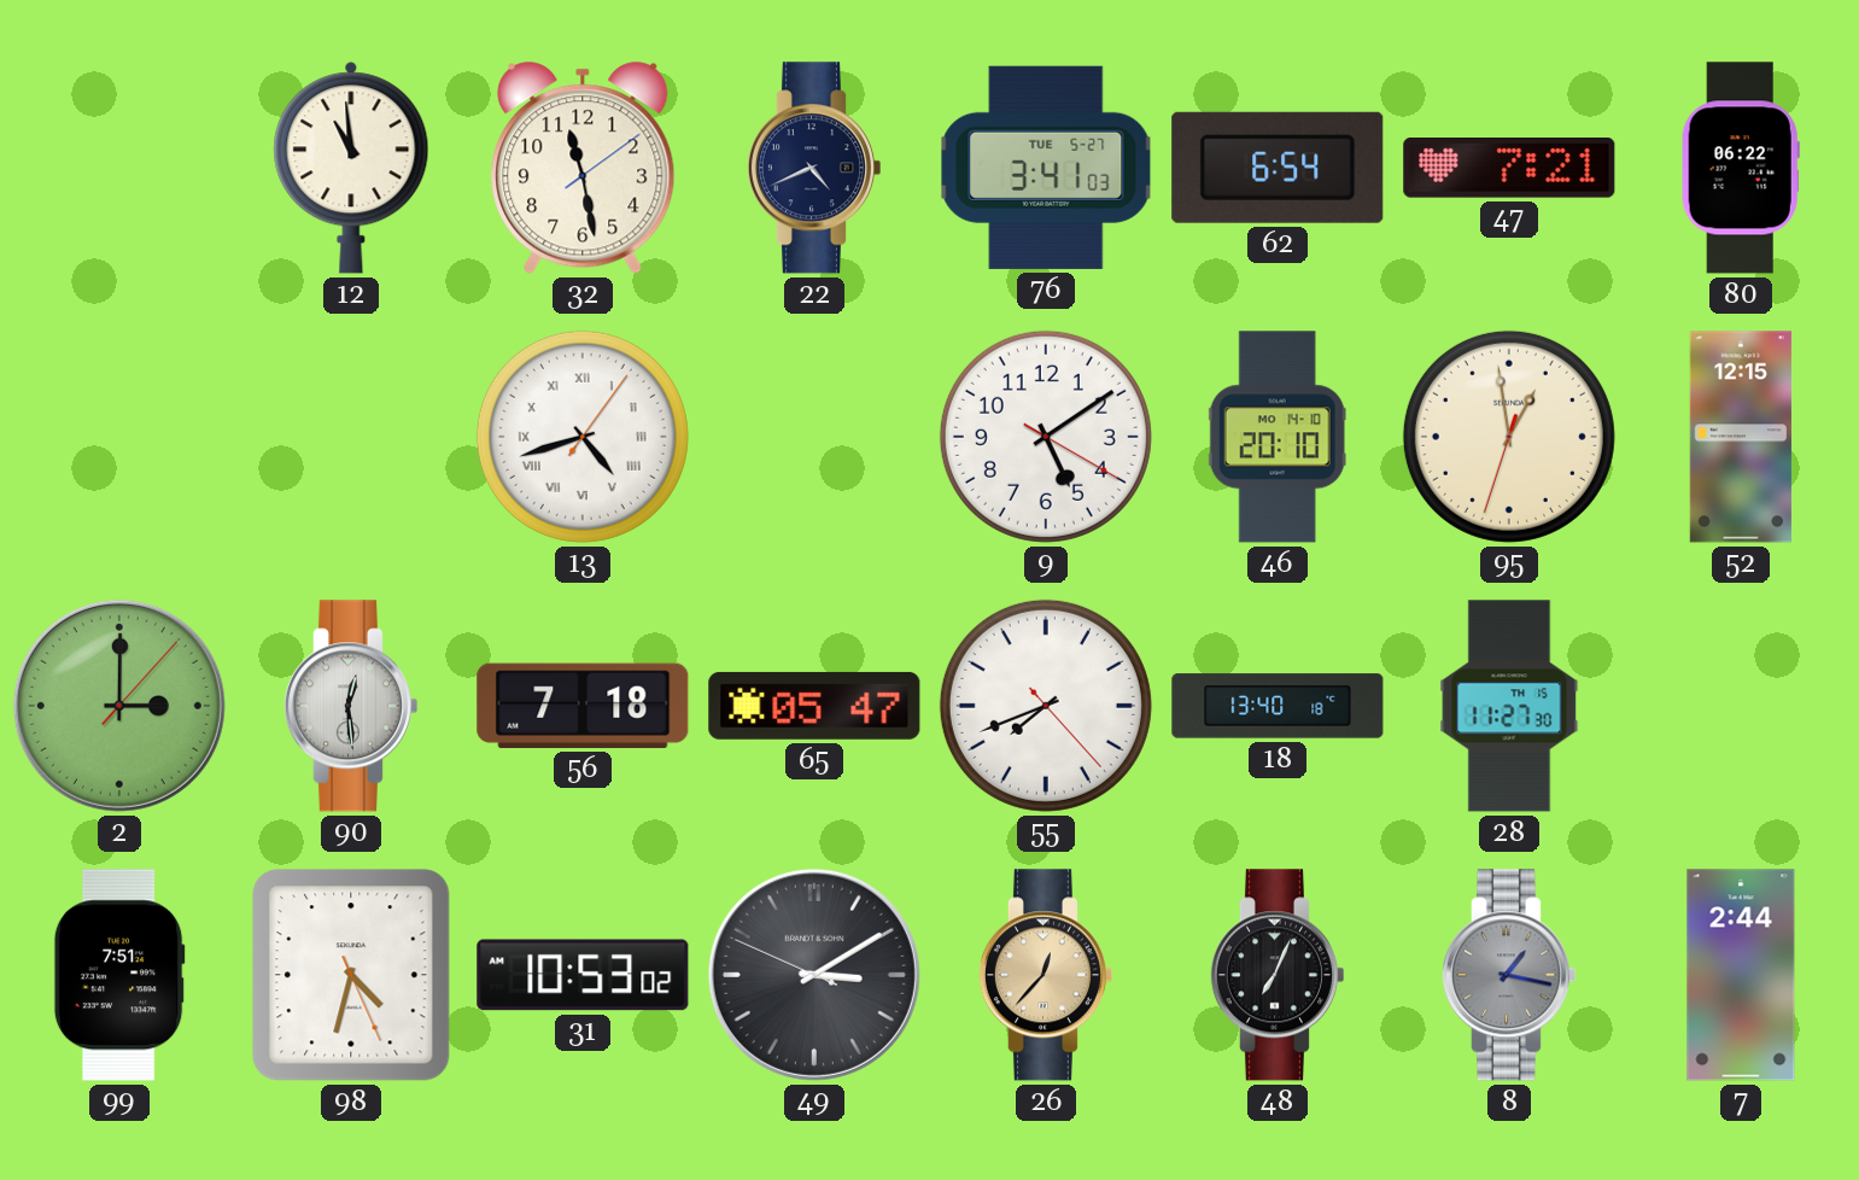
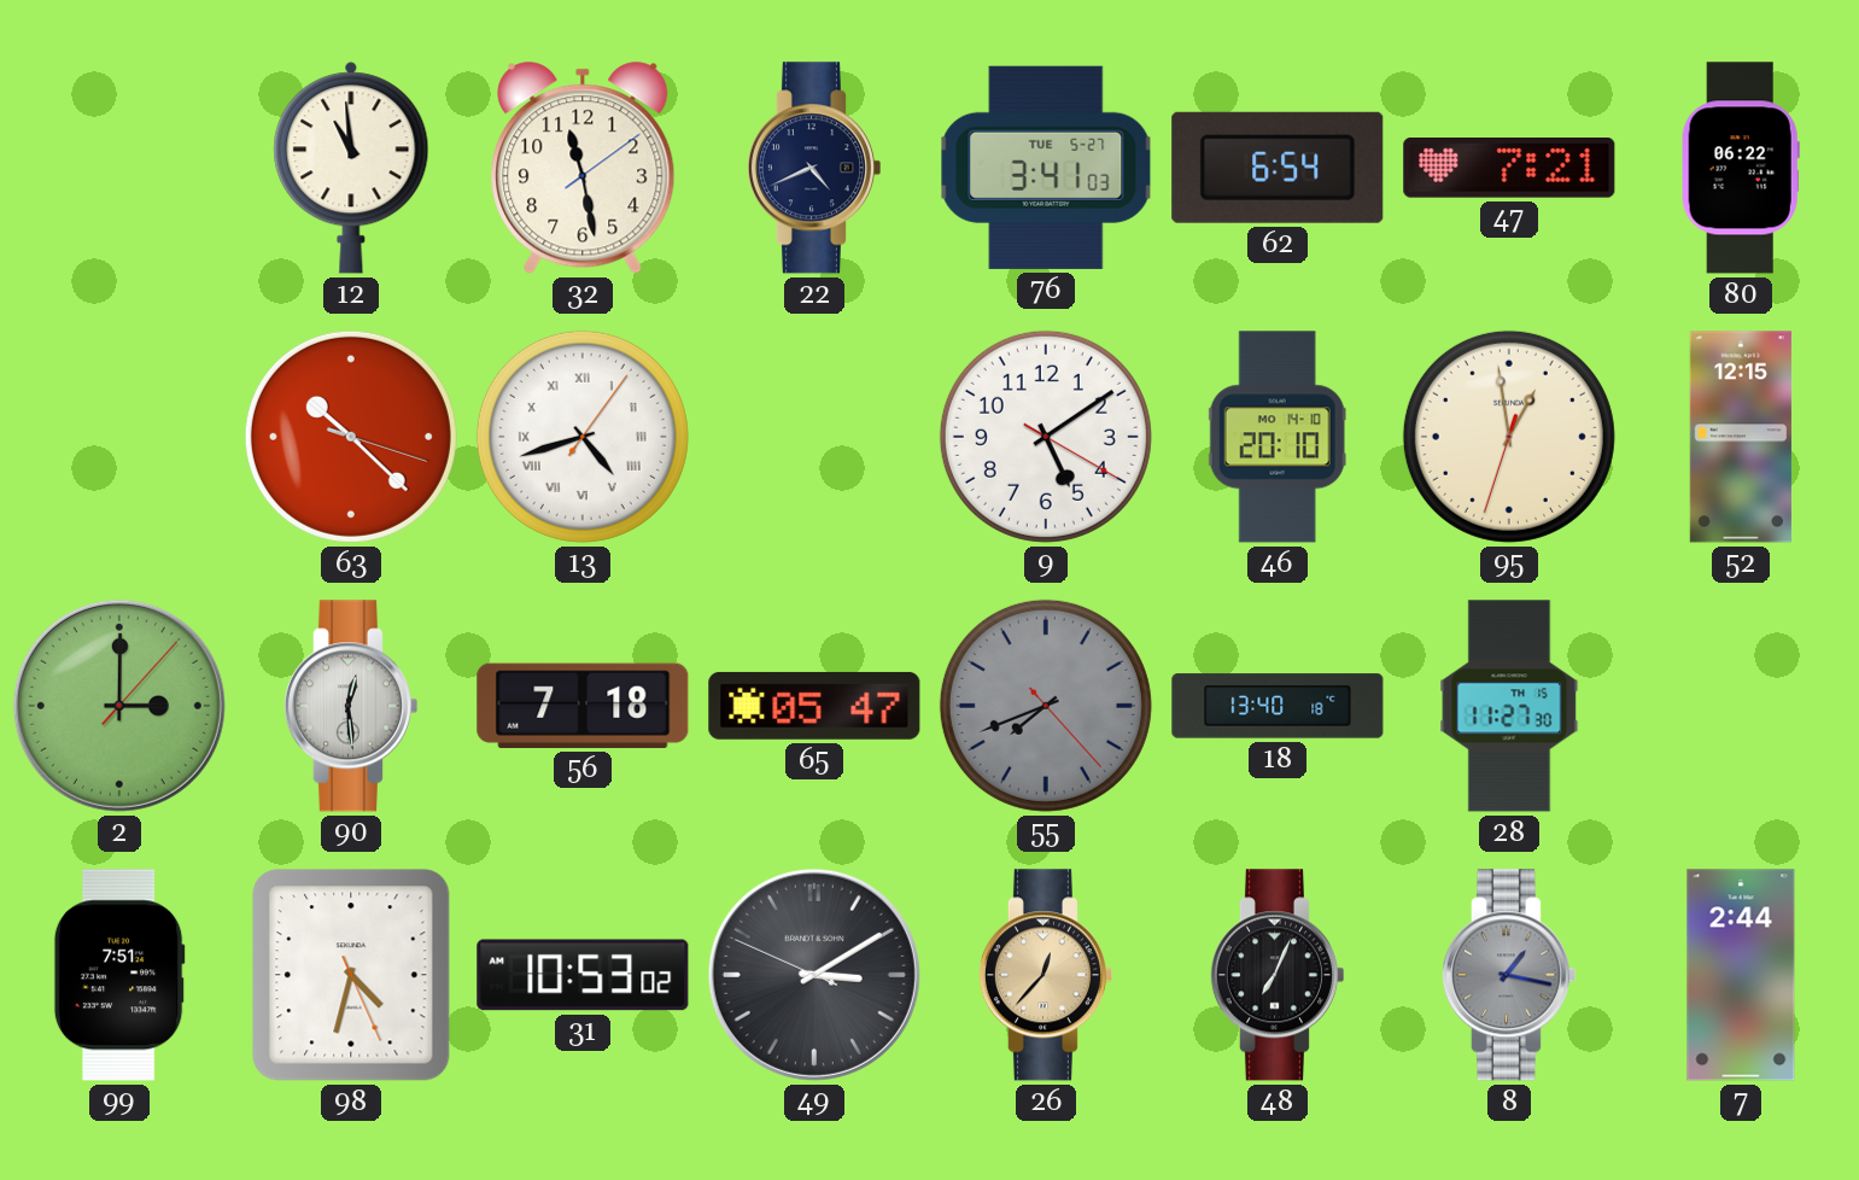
63: none -> 10:22 (351, 437)
55 dial: white -> grey (1046, 706)
